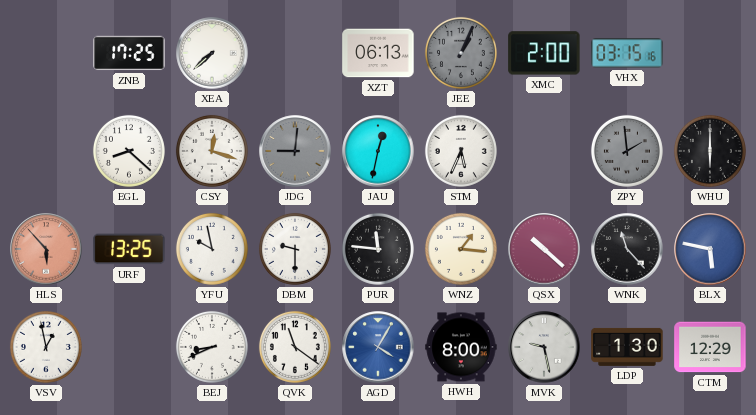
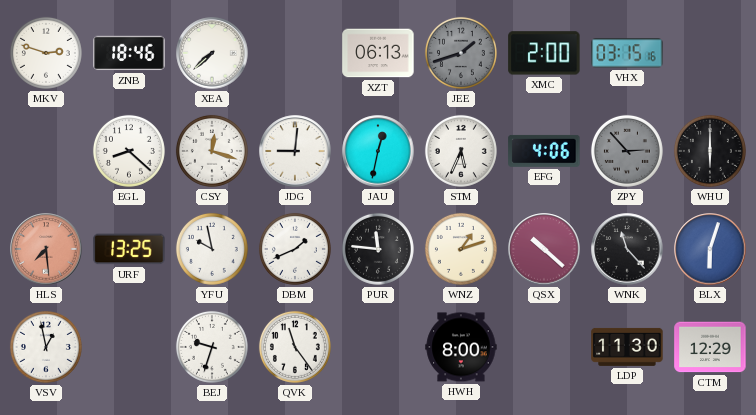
MKV: none -> 2:48 (46, 53)
ZNB: 17:25 -> 18:46 (129, 53)
JEE: 1:04 -> 1:42 (461, 53)
JDG dial: grey -> white (295, 151)
EFG: none -> 4:06 (544, 151)
ZPY: 1:59 -> 2:53 (627, 151)
HLS: 5:53 -> 7:29 (46, 249)
DBM: 9:30 -> 1:41 (295, 249)
WNZ: 1:16 -> 1:12 (461, 249)
BLX: 5:47 -> 6:03 (710, 249)
BEJ: 8:41 -> 9:33 (212, 347)
QVK: 11:21 -> 11:24 (295, 347)
AGD: 4:05 -> none (378, 347)
MVK: 9:28 -> none (544, 347)
LDP: 1:30 -> 11:30 (627, 347)
